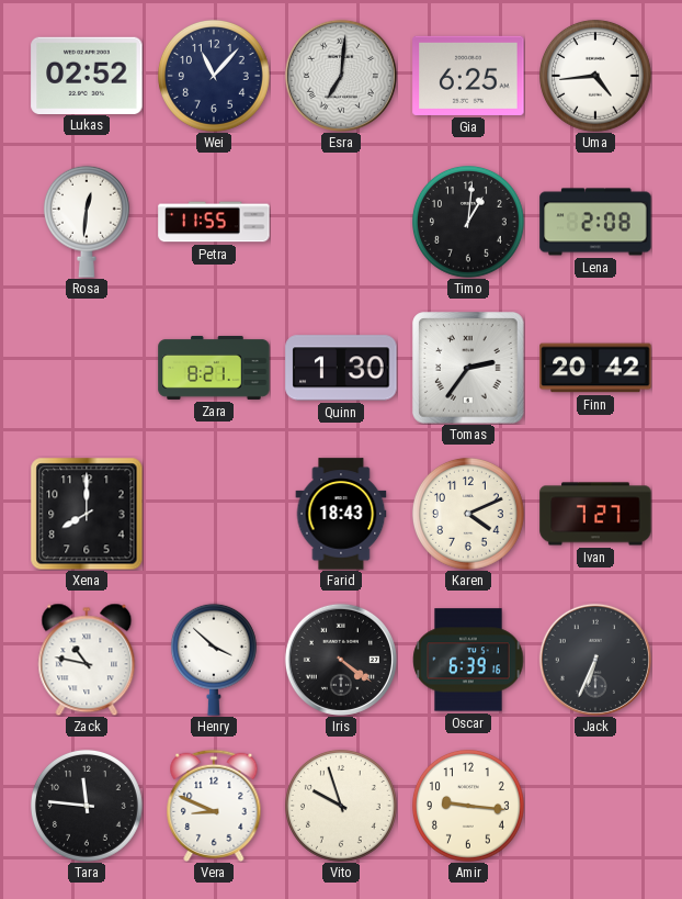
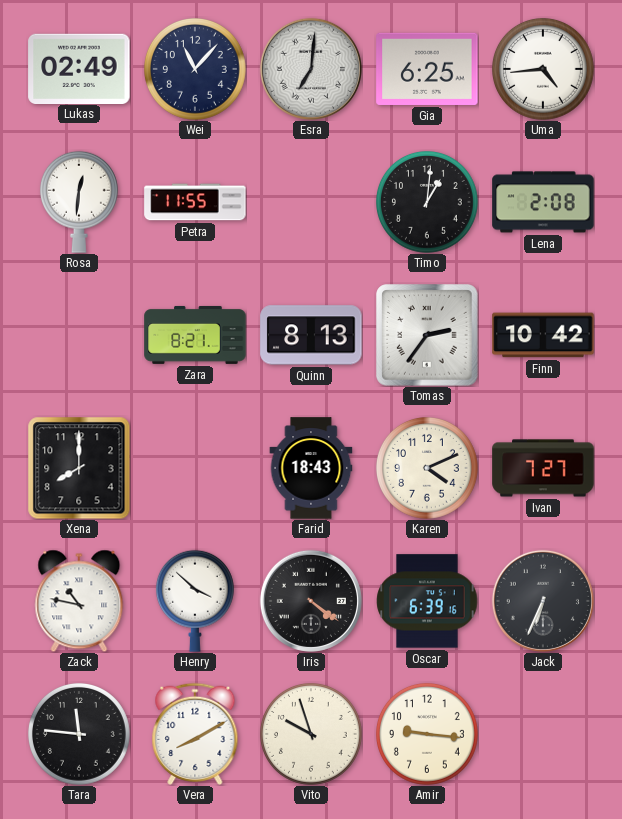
Lukas: 02:52 -> 02:49 (79, 68)
Quinn: 1:30 -> 8:13 (311, 335)
Finn: 20:42 -> 10:42 (543, 335)
Vera: 8:49 -> 8:10 (195, 734)
